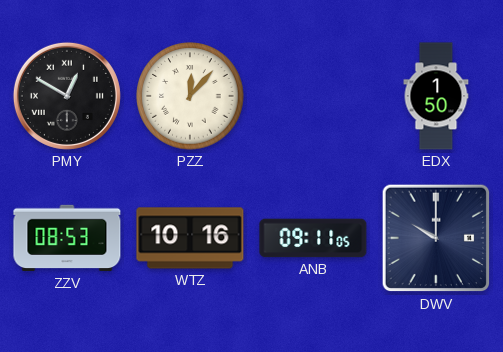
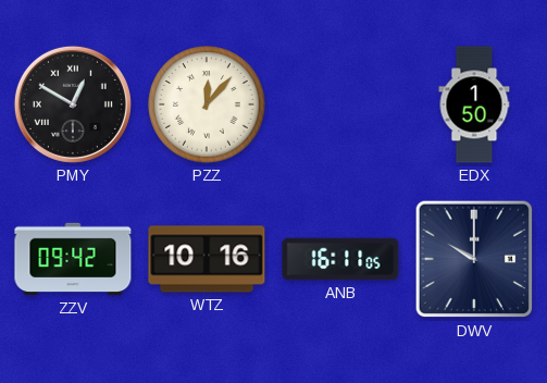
ZZV: 08:53 -> 09:42 (73, 259)
ANB: 09:11 -> 16:11 (340, 259)
